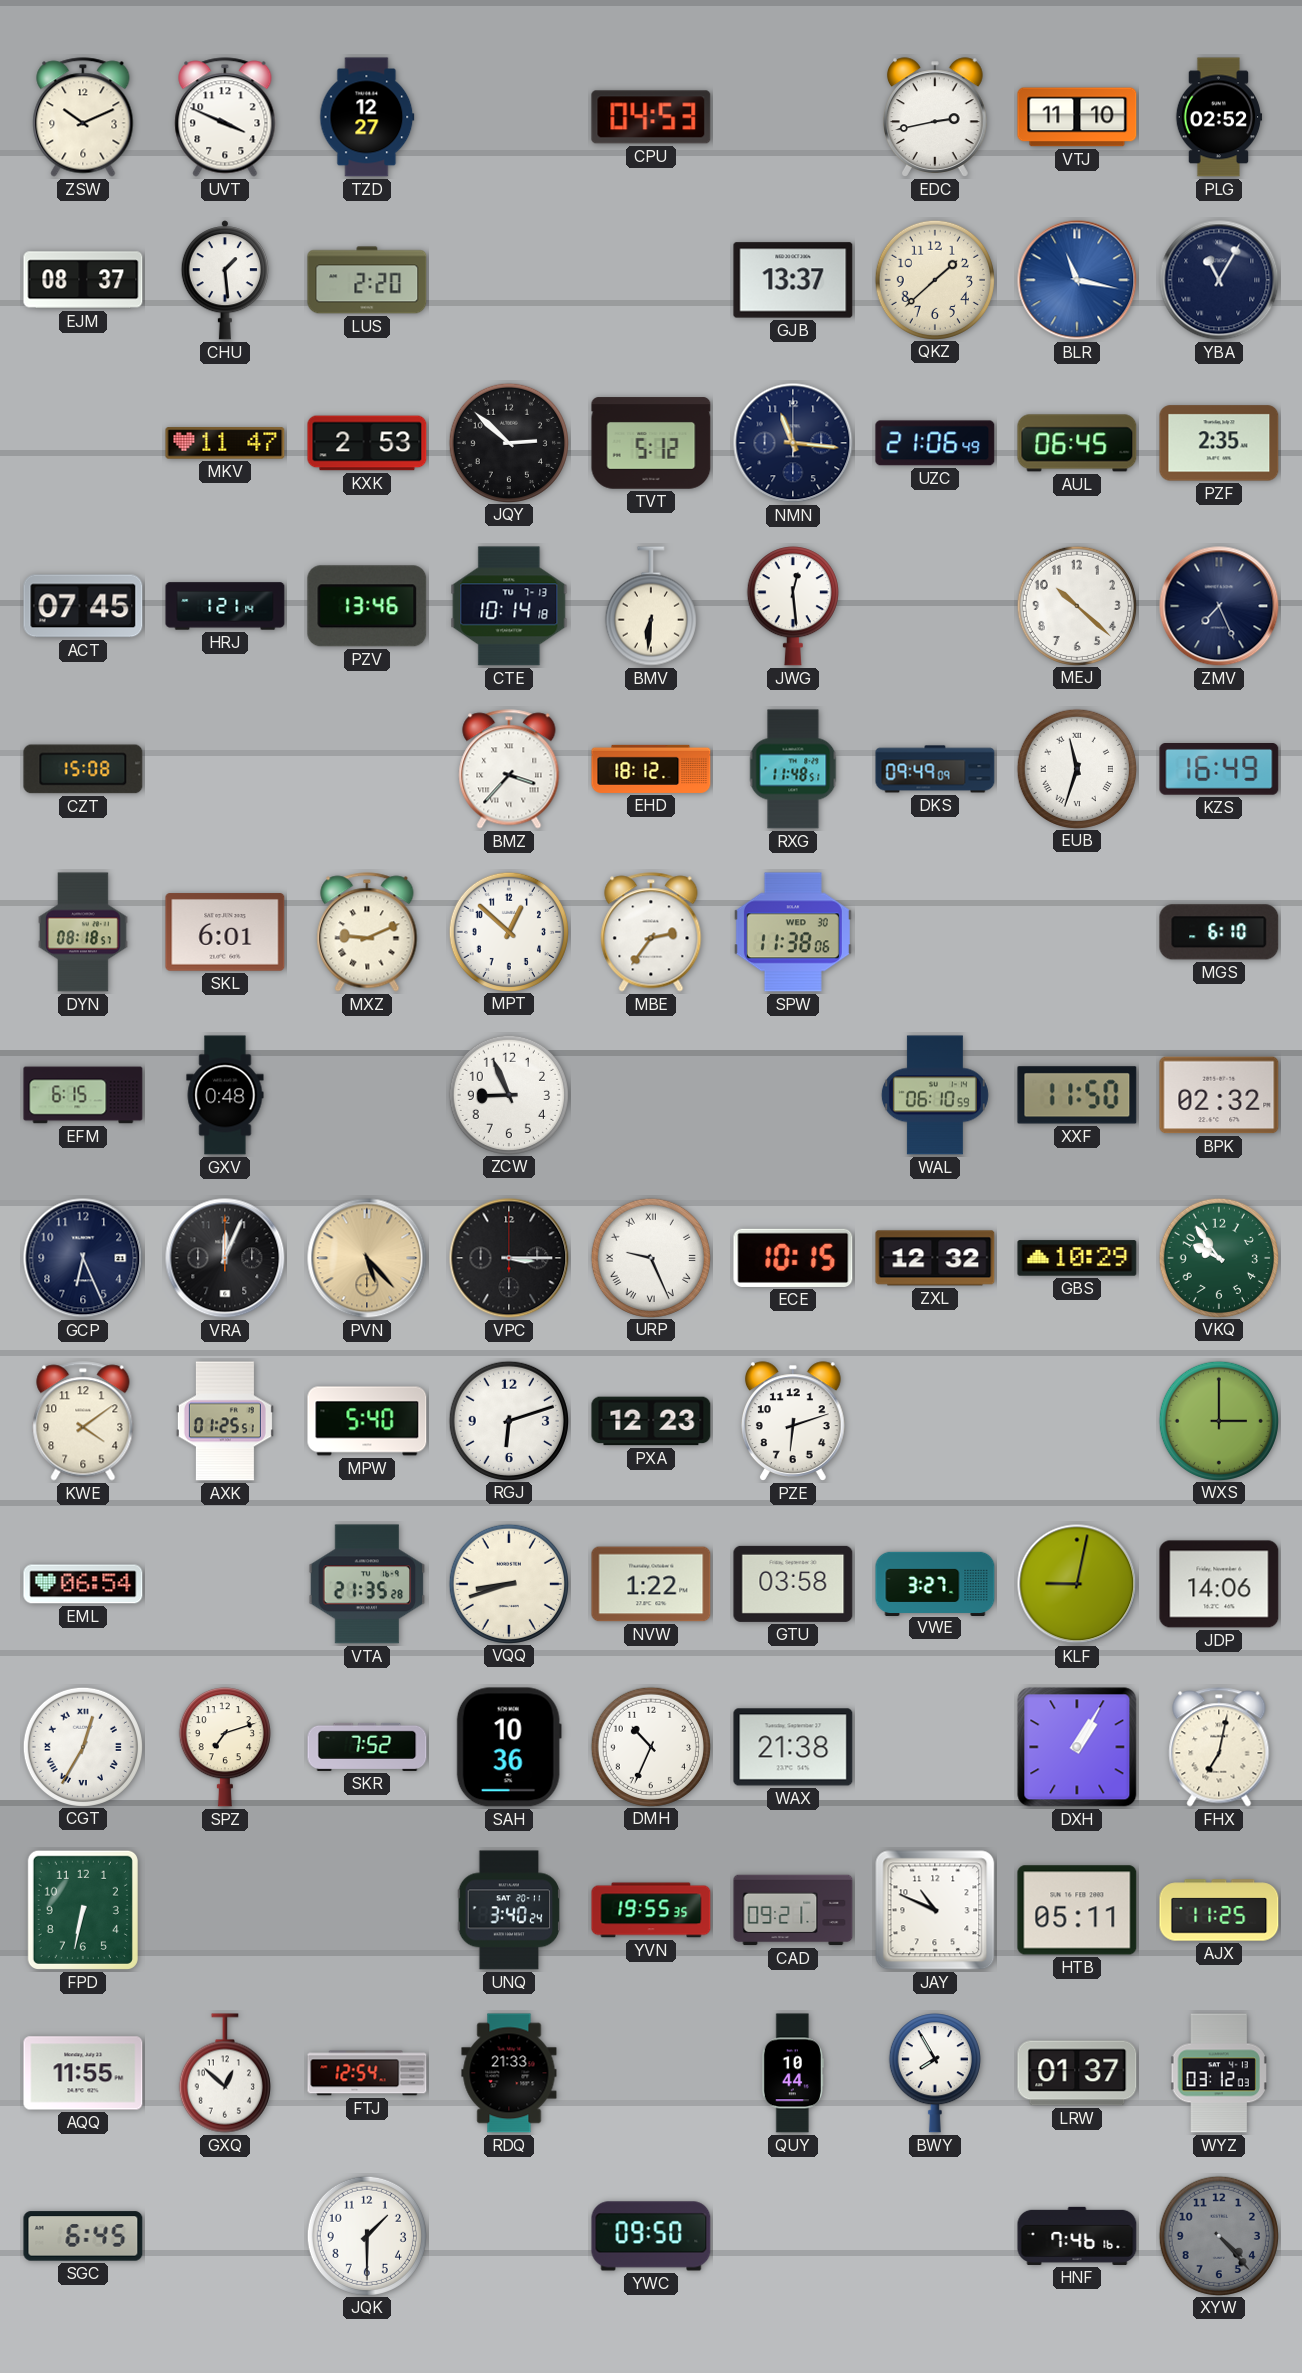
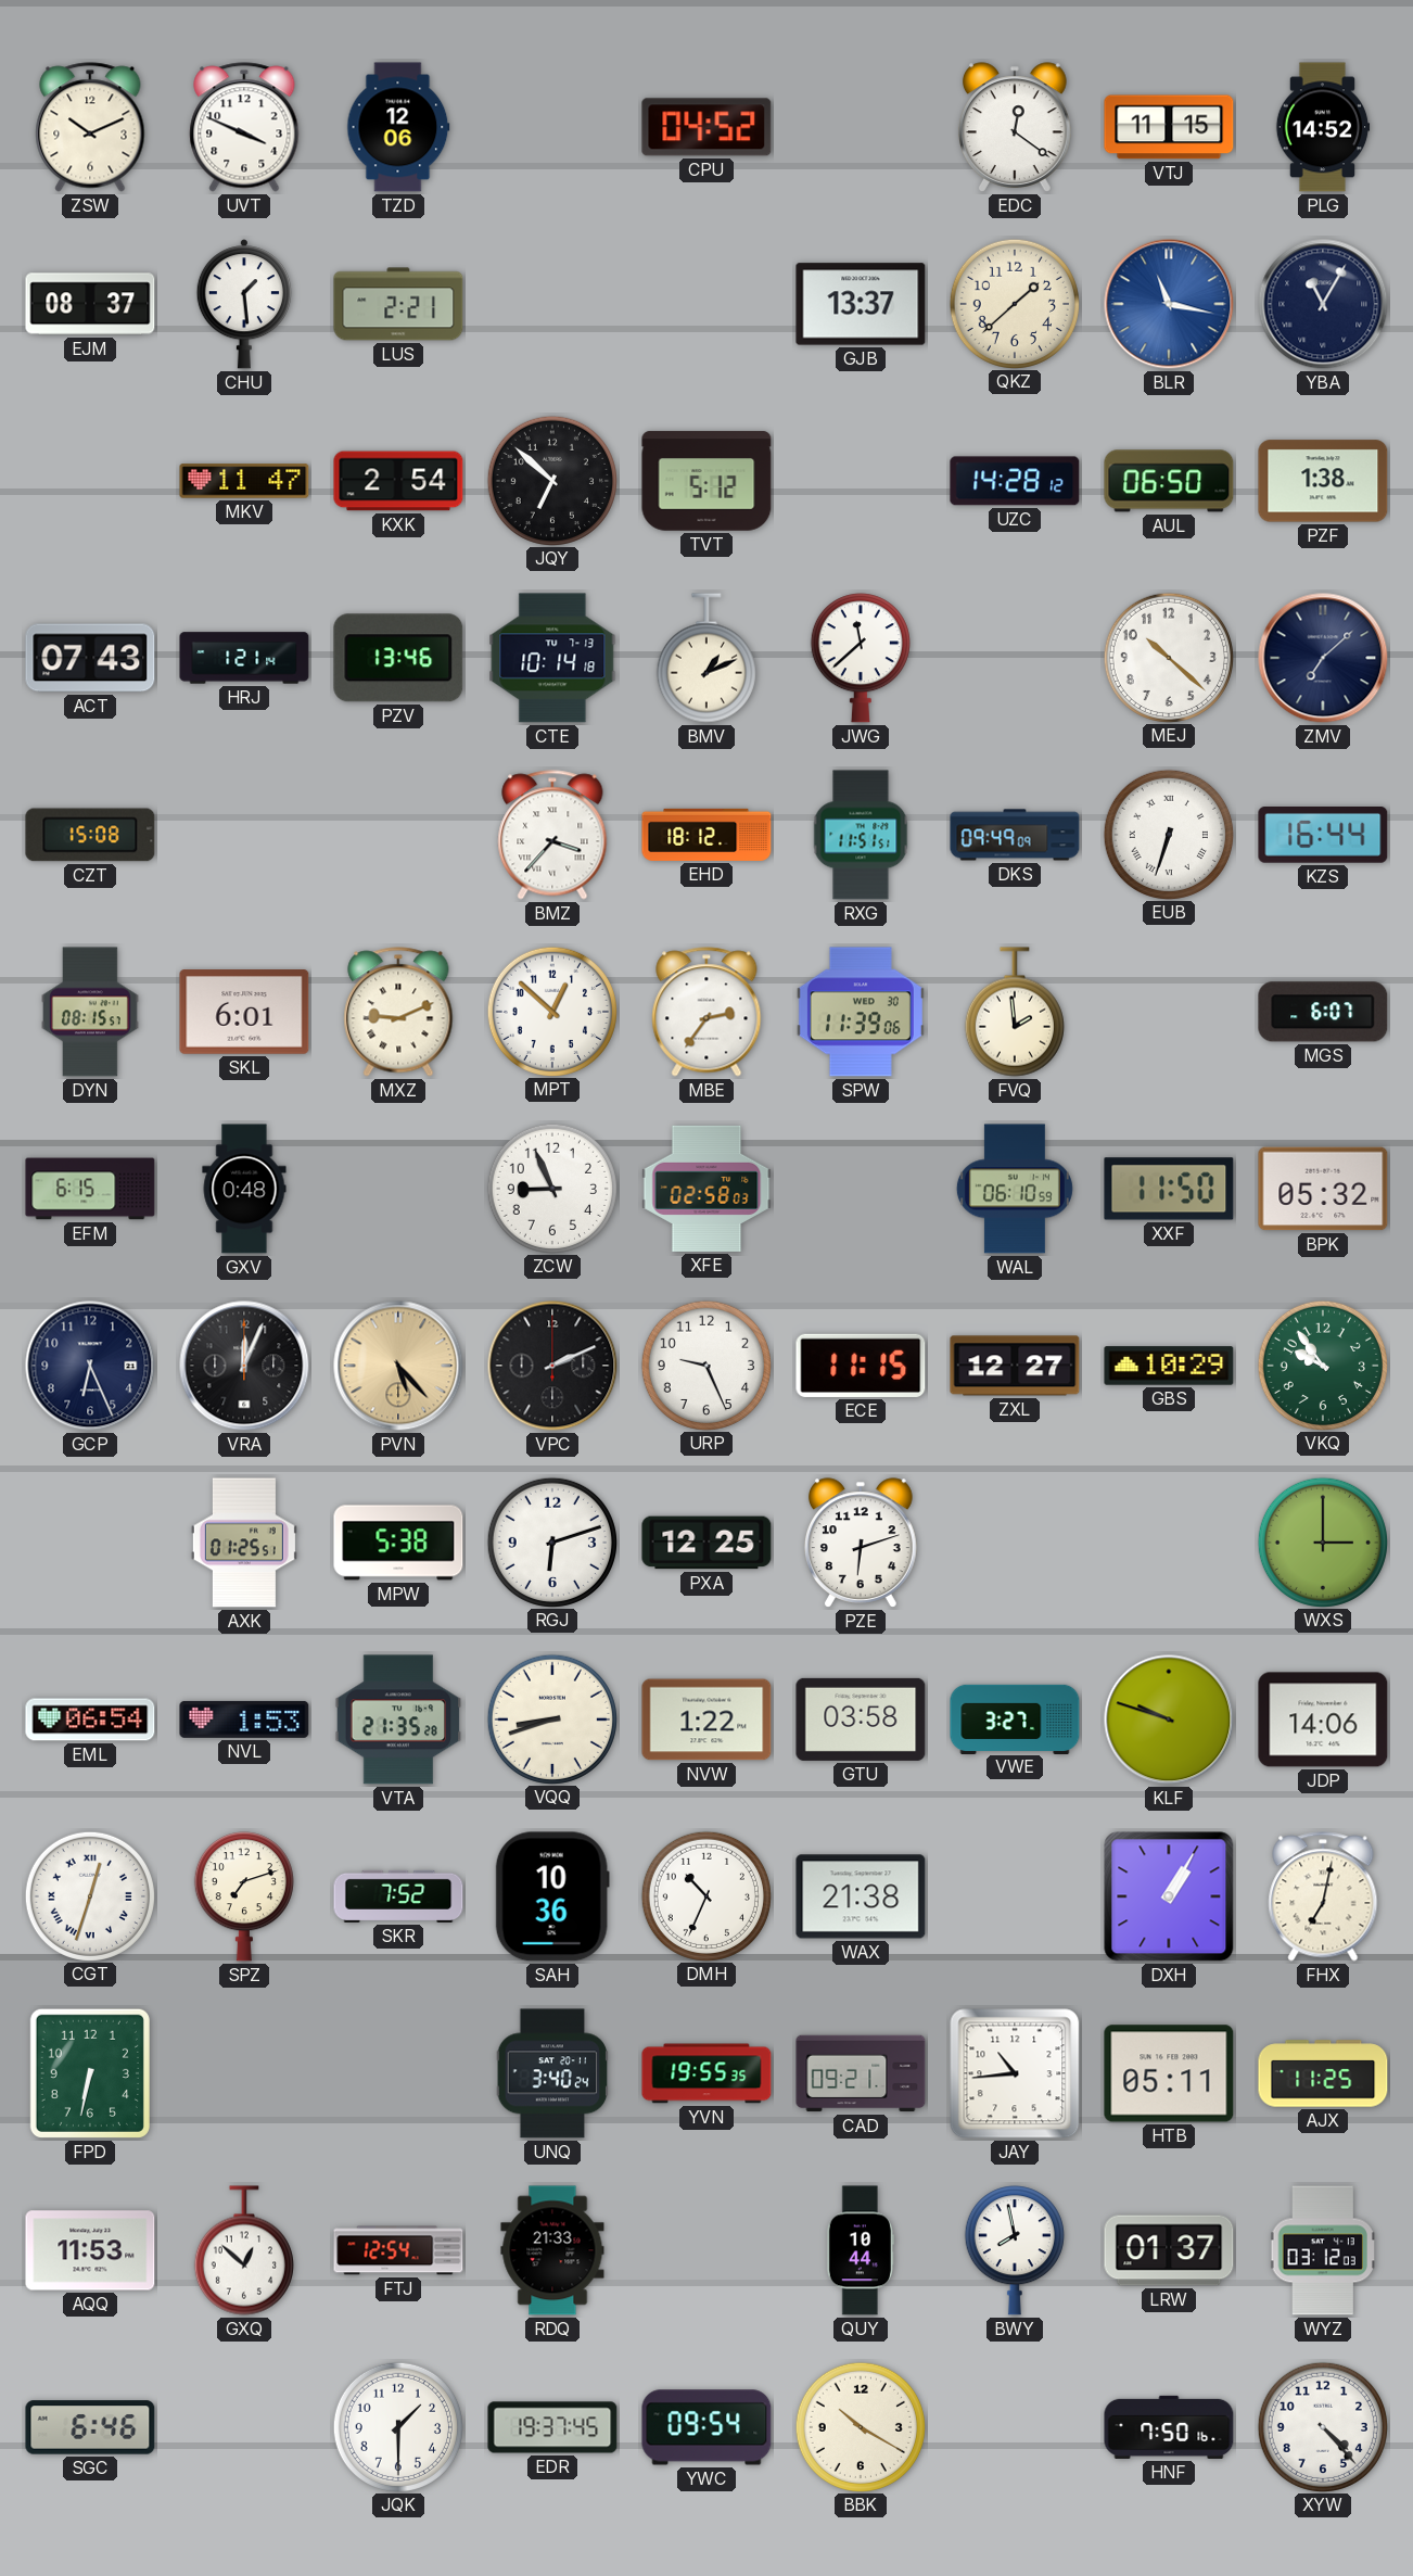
TZD: 12:27 -> 12:06 (398, 127)
CPU: 04:53 -> 04:52 (706, 127)
EDC: 2:43 -> 12:21 (1015, 127)
VTJ: 11:10 -> 11:15 (1169, 127)
PLG: 02:52 -> 14:52 (1323, 127)
LUS: 2:20 -> 2:21 (398, 304)
KXK: 2:53 -> 2:54 (398, 481)
JQY: 2:52 -> 6:52 (551, 480)
NMN: 11:16 -> none (793, 443)
UZC: 21:06 -> 14:28 (1015, 481)
AUL: 06:45 -> 06:50 (1169, 481)
PZF: 2:35 -> 1:38 (1323, 481)
ACT: 07:45 -> 07:43 (90, 658)
BMV: 6:31 -> 1:11 (706, 658)
JWG: 12:29 -> 11:38 (861, 658)
ZMV: 7:26 -> 7:08 (1323, 658)
RXG: 11:48 -> 11:51 (861, 835)
EUB: 11:33 -> 6:33 (1168, 834)
KZS: 16:49 -> 16:44 (1323, 836)
DYN: 08:18 -> 08:15 (91, 1012)
SPW: 11:38 -> 11:39 (861, 1012)
FVQ: none -> 1:59 (1015, 1012)
MGS: 6:10 -> 6:07 (1323, 1012)
XFE: none -> 02:58 (706, 1189)
BPK: 02:32 -> 05:32 (1323, 1189)
VPC: 3:15 -> 2:11 (552, 1366)
URP numerals: Roman -> Arabic (705, 1365)
ECE: 10:15 -> 11:15 (861, 1366)
ZXL: 12:32 -> 12:27 (1015, 1366)
KWE: 4:09 -> none (83, 1421)
MPW: 5:40 -> 5:38 (398, 1543)
PXA: 12:23 -> 12:25 (706, 1543)
NVL: none -> 1:53 (244, 1720)
KLF: 9:02 -> 9:48 (1169, 1720)
CGT: 12:35 -> 12:33 (89, 1895)
JAY: 10:49 -> 10:44 (1015, 2073)
AQQ: 11:55 -> 11:53 (90, 2250)
BWY: 7:55 -> 7:58 (1015, 2250)
SGC: 6:45 -> 6:46 (90, 2427)
EDR: none -> 19:37 (552, 2427)
YWC: 09:50 -> 09:54 (706, 2427)
BBK: none -> 10:20 (860, 2426)
HNF: 7:46 -> 7:50 (1169, 2427)
XYW dial: grey -> white (1322, 2426)
